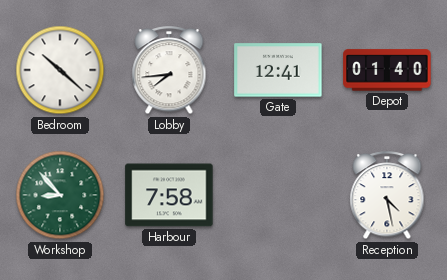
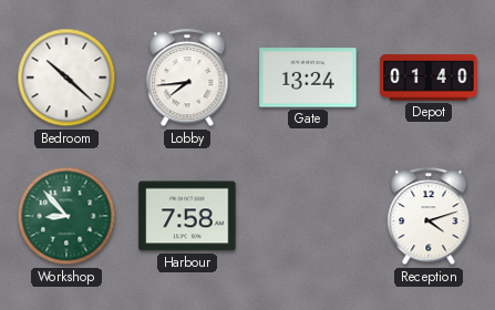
Gate: 12:41 -> 13:24 (308, 77)
Reception: 4:28 -> 4:12 (429, 217)
